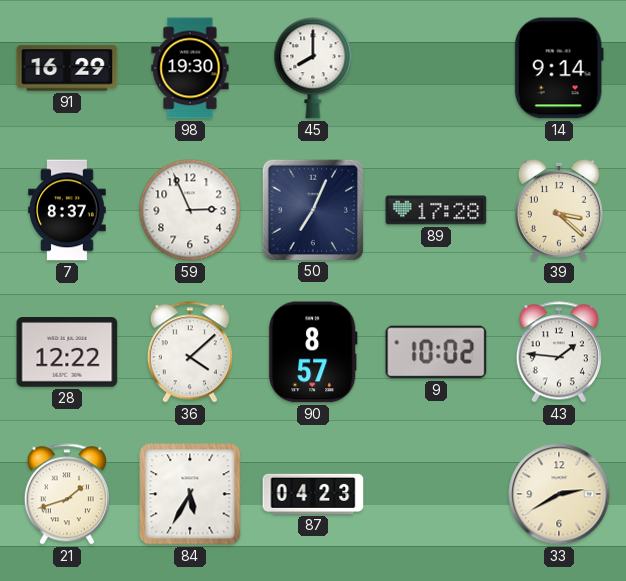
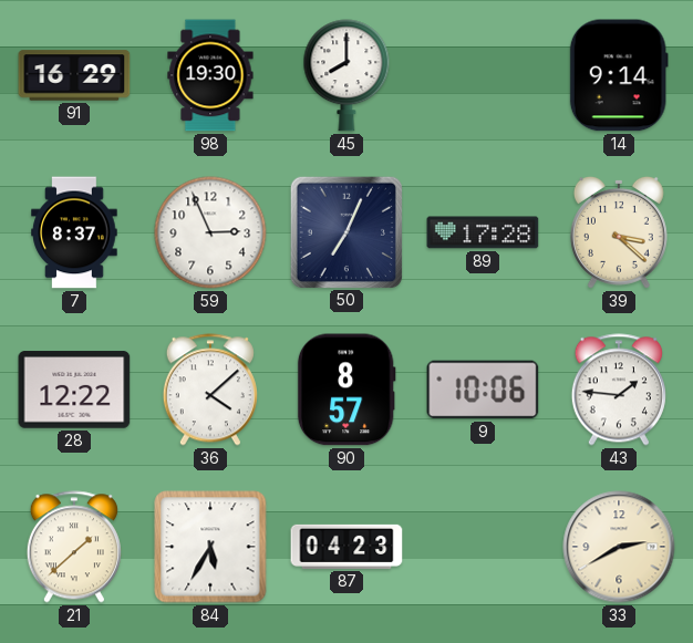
9: 10:02 -> 10:06 (483, 390)
21: 1:42 -> 1:38 (74, 547)
